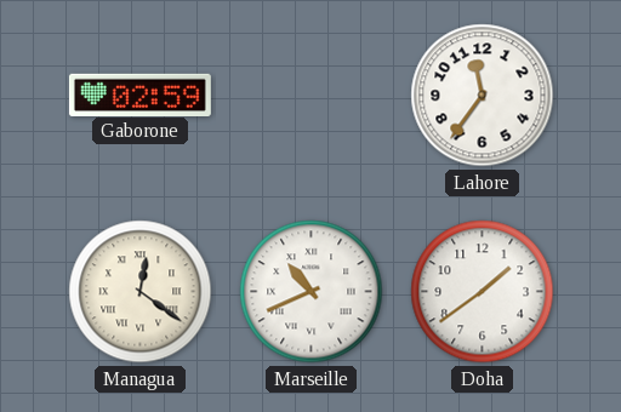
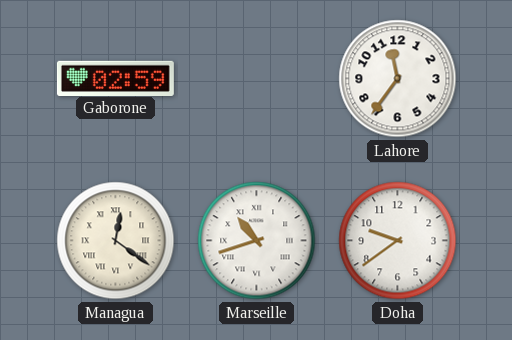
Marseille: 10:41 -> 10:42 (257, 241)
Doha: 1:39 -> 9:39 (398, 241)
